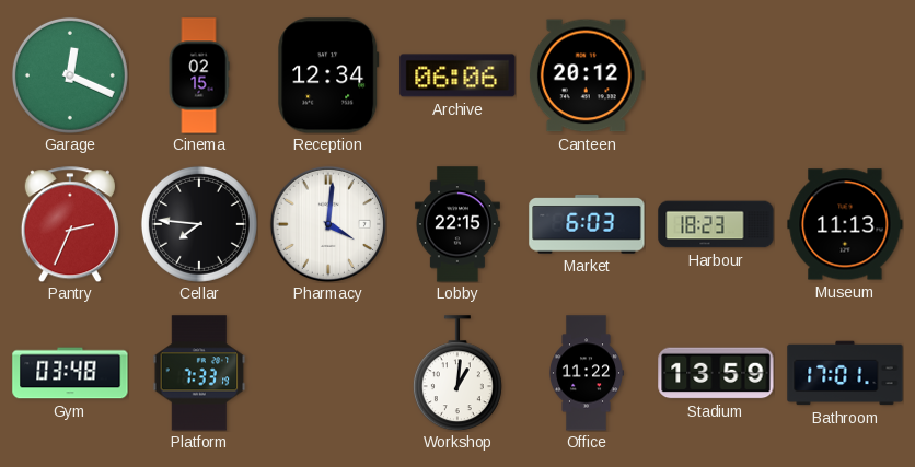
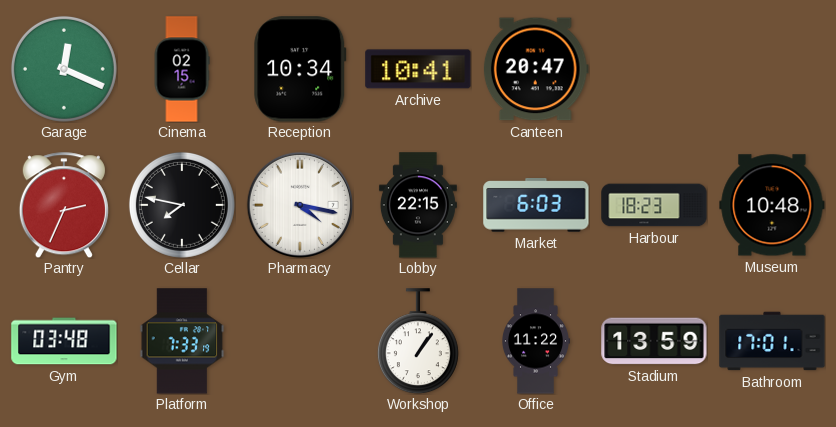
Reception: 12:34 -> 10:34 (300, 69)
Archive: 06:06 -> 10:41 (418, 69)
Canteen: 20:12 -> 20:47 (536, 69)
Cellar: 7:46 -> 7:47 (182, 205)
Pharmacy: 4:01 -> 4:17 (299, 204)
Museum: 11:13 -> 10:48 (772, 205)
Workshop: 1:01 -> 1:06 (418, 341)
